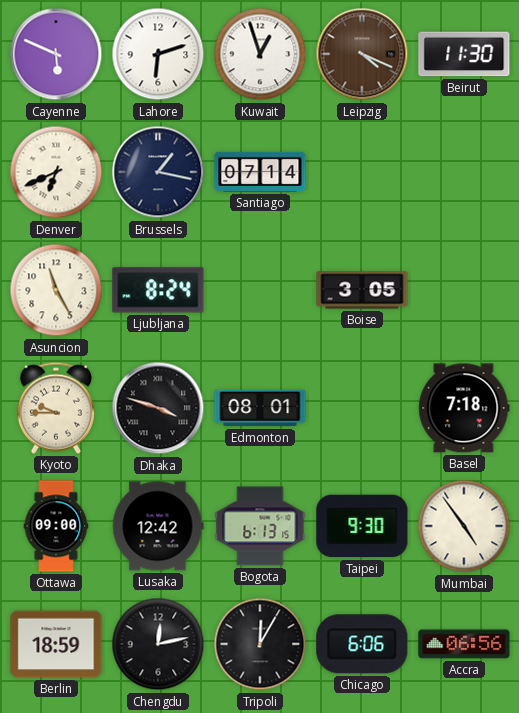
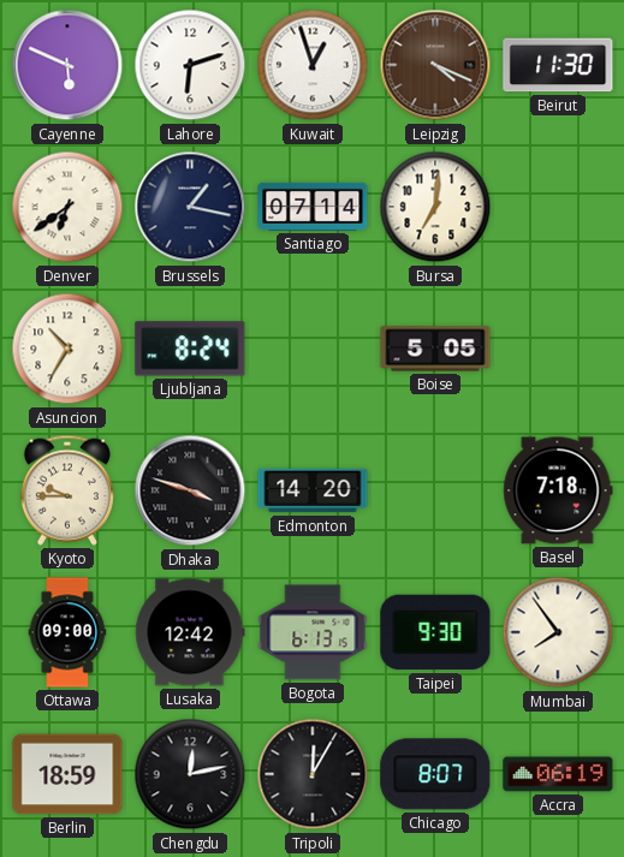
Denver: 6:41 -> 6:39 (67, 207)
Bursa: none -> 7:01 (435, 207)
Asuncion: 11:25 -> 10:35 (67, 349)
Boise: 3:05 -> 5:05 (435, 349)
Edmonton: 08:01 -> 14:20 (313, 490)
Mumbai: 4:54 -> 7:54 (558, 632)
Chicago: 6:06 -> 8:07 (435, 774)
Accra: 06:56 -> 06:19 (558, 774)
